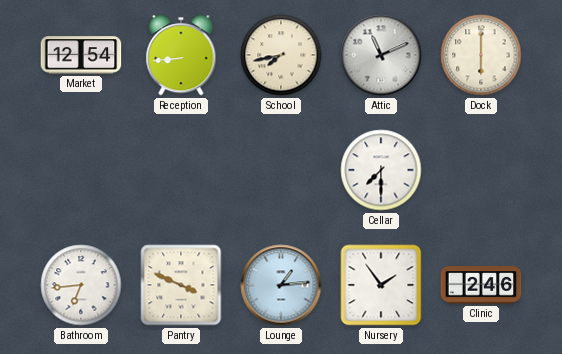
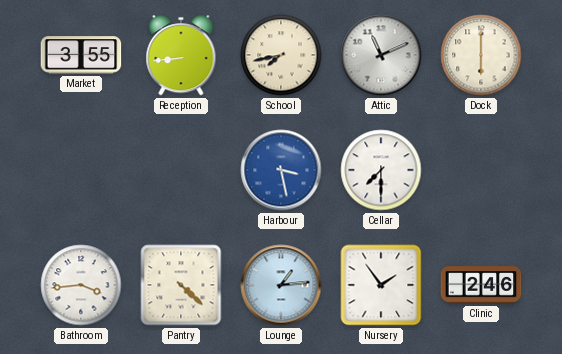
Market: 12:54 -> 3:55 (81, 55)
Harbour: none -> 3:28 (281, 170)
Bathroom: 6:44 -> 3:44 (81, 285)
Pantry: 3:49 -> 4:22 (181, 285)
